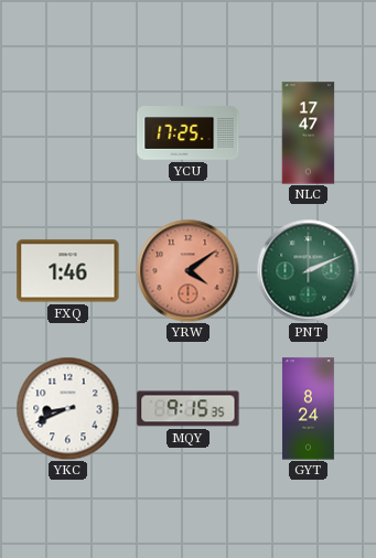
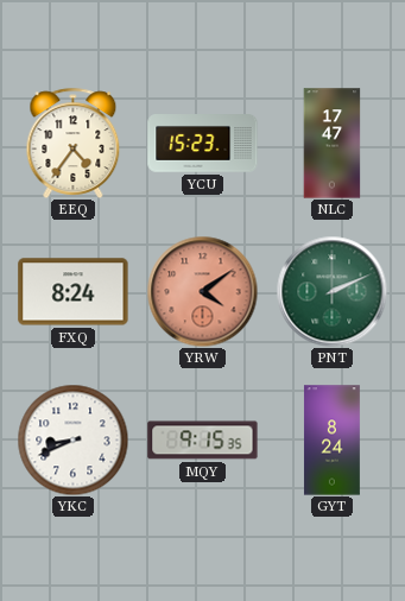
EEQ: none -> 4:36 (74, 143)
YCU: 17:25 -> 15:23 (203, 144)
FXQ: 1:46 -> 8:24 (74, 292)
